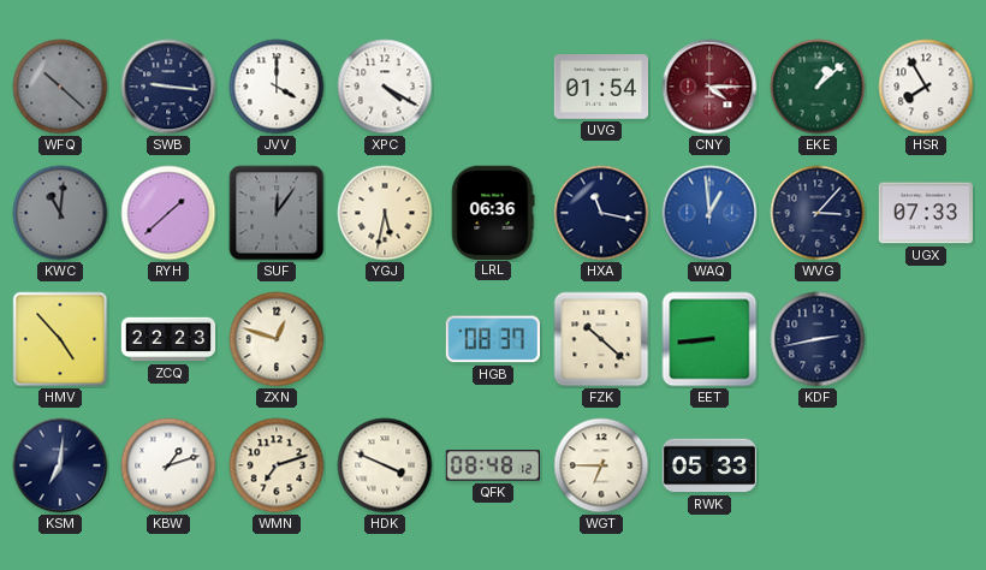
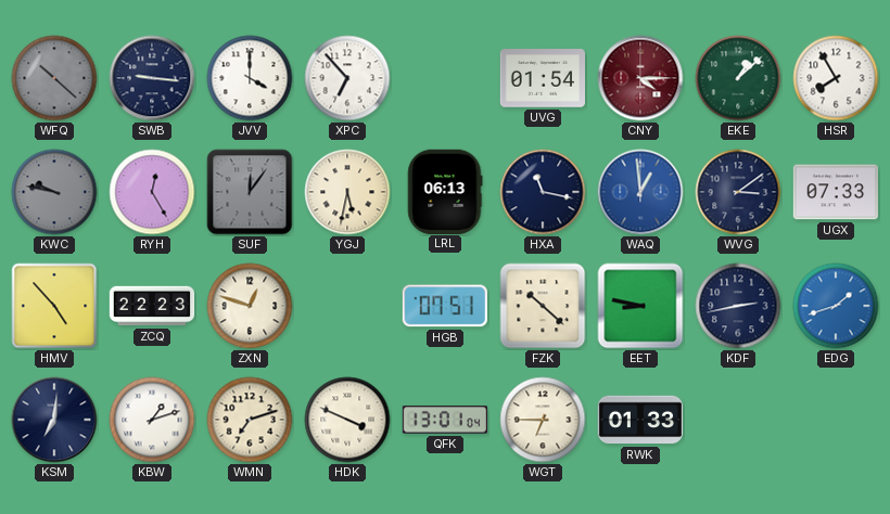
XPC: 4:20 -> 6:53 (347, 78)
KWC: 11:01 -> 9:47 (54, 192)
RYH: 1:38 -> 12:25 (152, 192)
LRL: 06:36 -> 06:13 (445, 191)
WVG: 3:07 -> 3:09 (738, 192)
HGB: 08:37 -> 07:51 (445, 306)
EET: 8:44 -> 8:47 (640, 306)
EDG: none -> 1:42 (836, 306)
QFK: 08:48 -> 13:01 (444, 420)
RWK: 05:33 -> 01:33 (640, 420)
